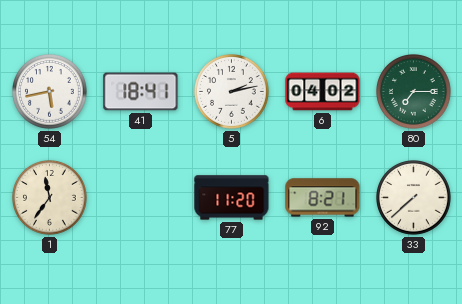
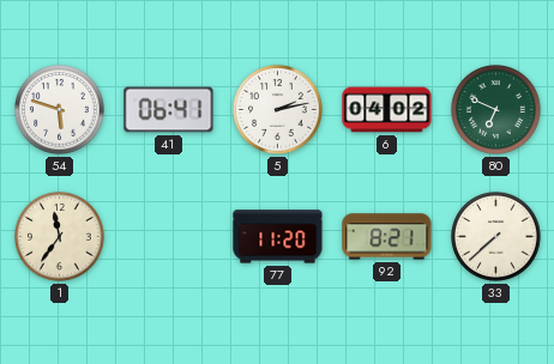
54: 5:43 -> 5:48 (60, 110)
41: 18:41 -> 06:41 (169, 110)
80: 7:15 -> 6:49 (496, 110)
